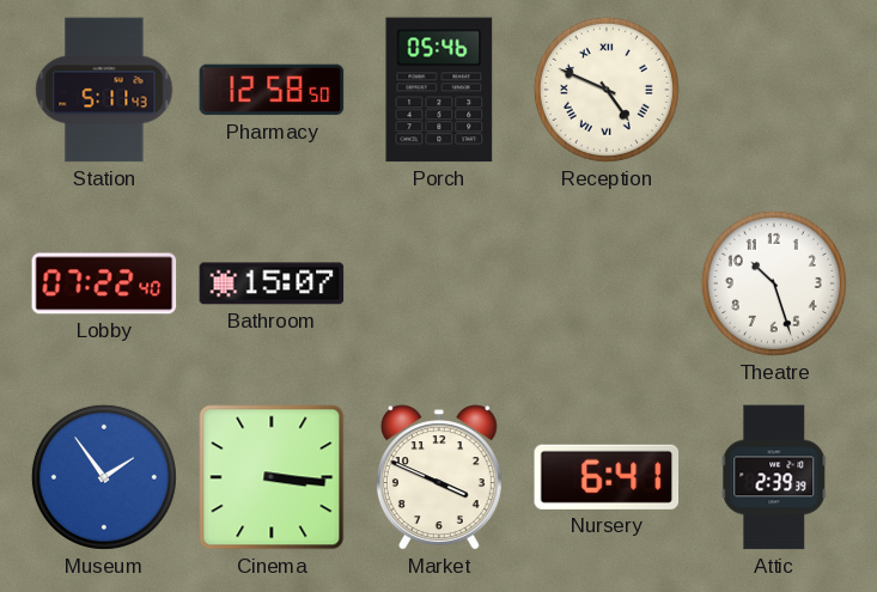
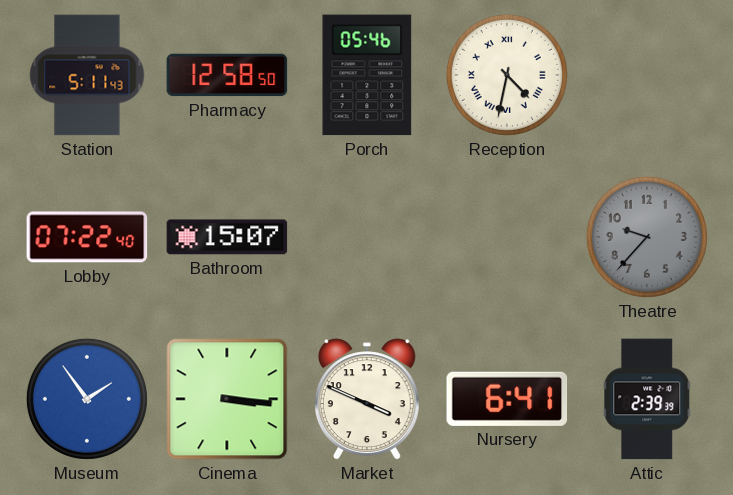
Reception: 4:49 -> 4:32 (507, 75)
Theatre: 10:27 -> 9:37 (647, 237)
Theatre dial: white -> grey (647, 237)
